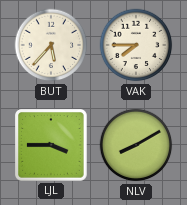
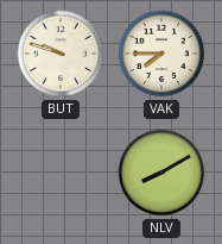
BUT: 5:37 -> 9:48 (61, 54)
LJL: 3:45 -> none (52, 146)
